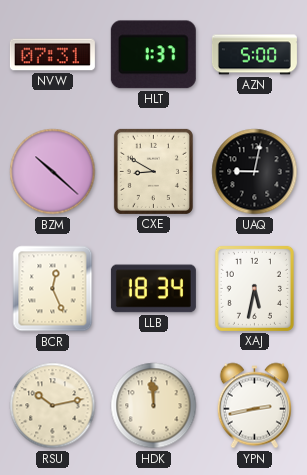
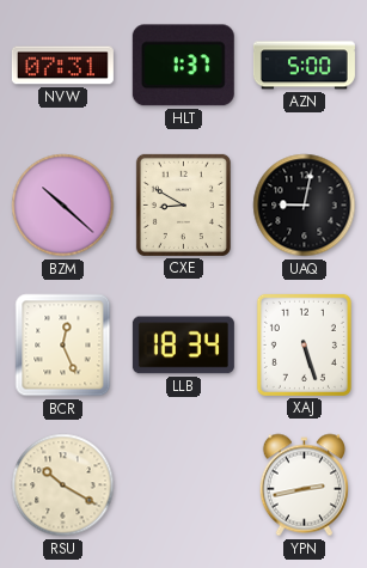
XAJ: 5:32 -> 5:27 (304, 344)
RSU: 10:13 -> 10:20 (63, 485)
HDK: 11:59 -> none (154, 406)
